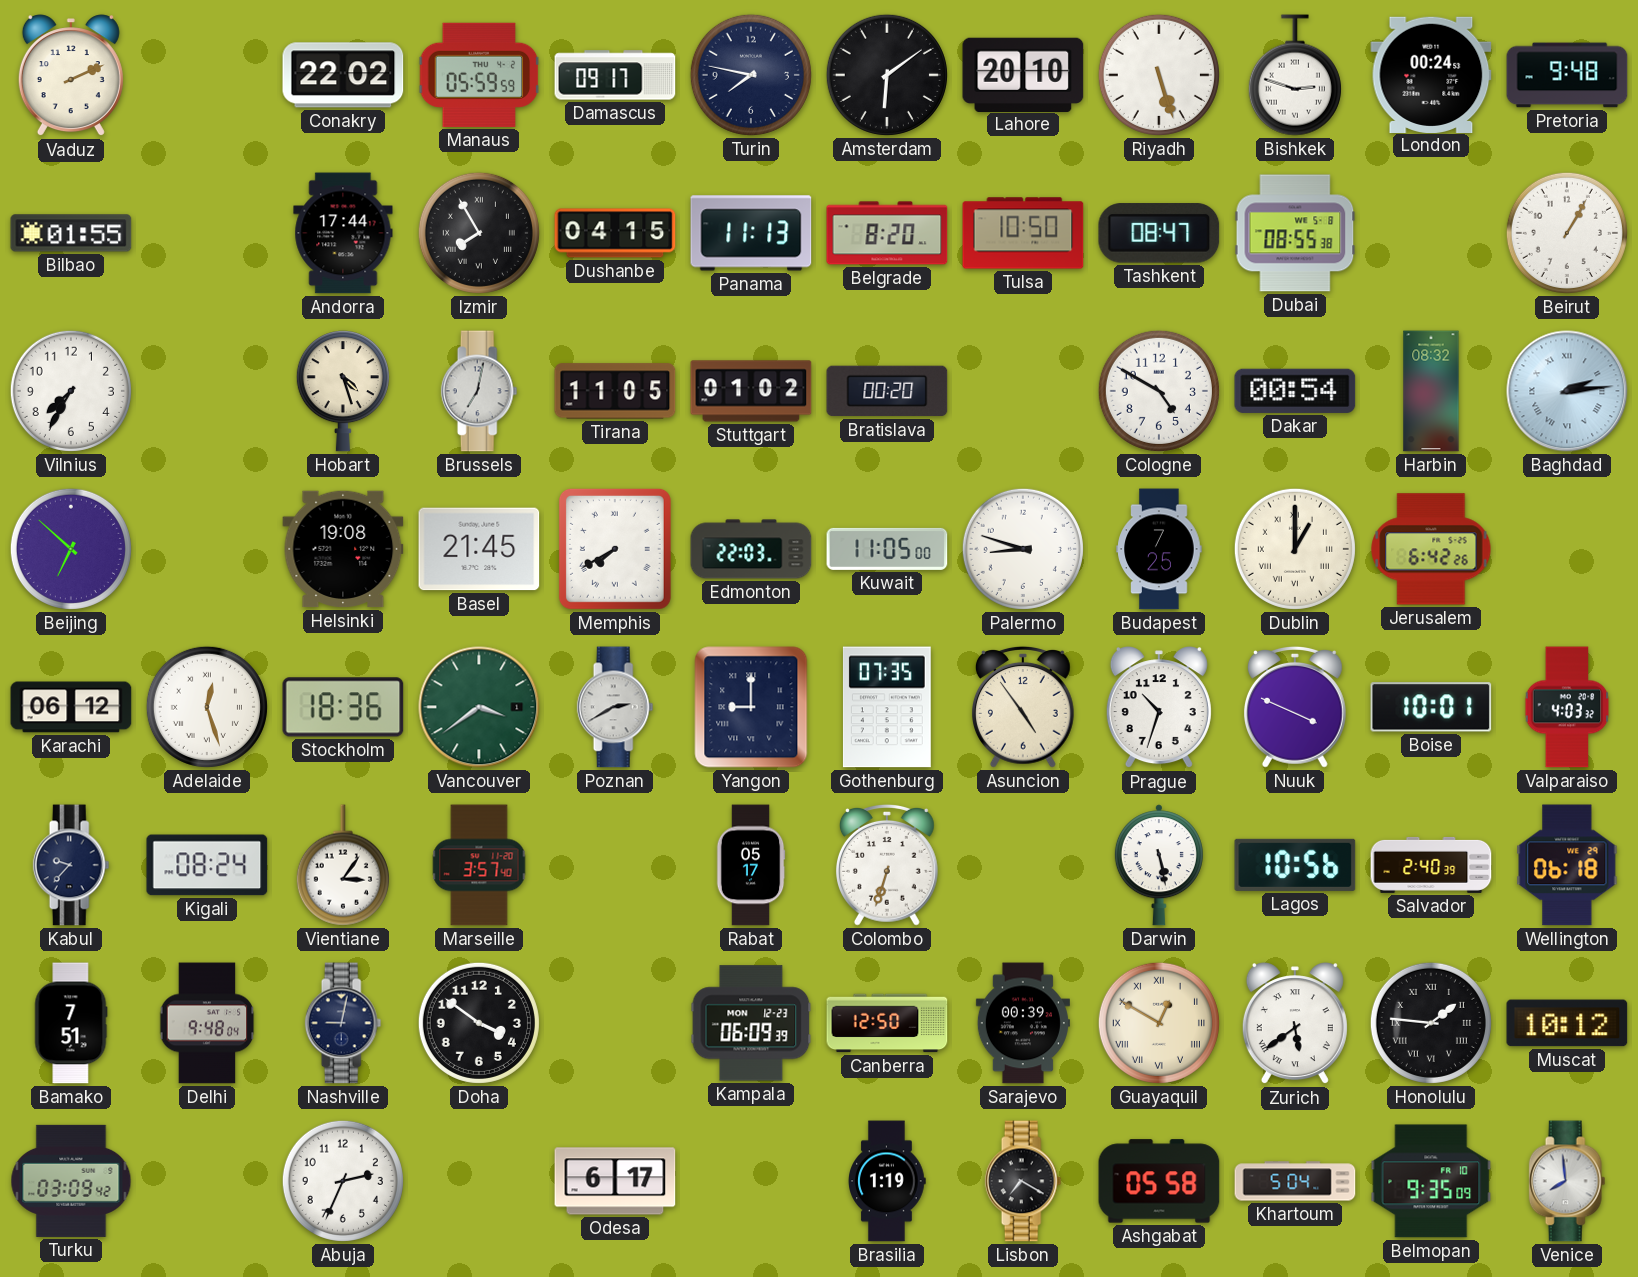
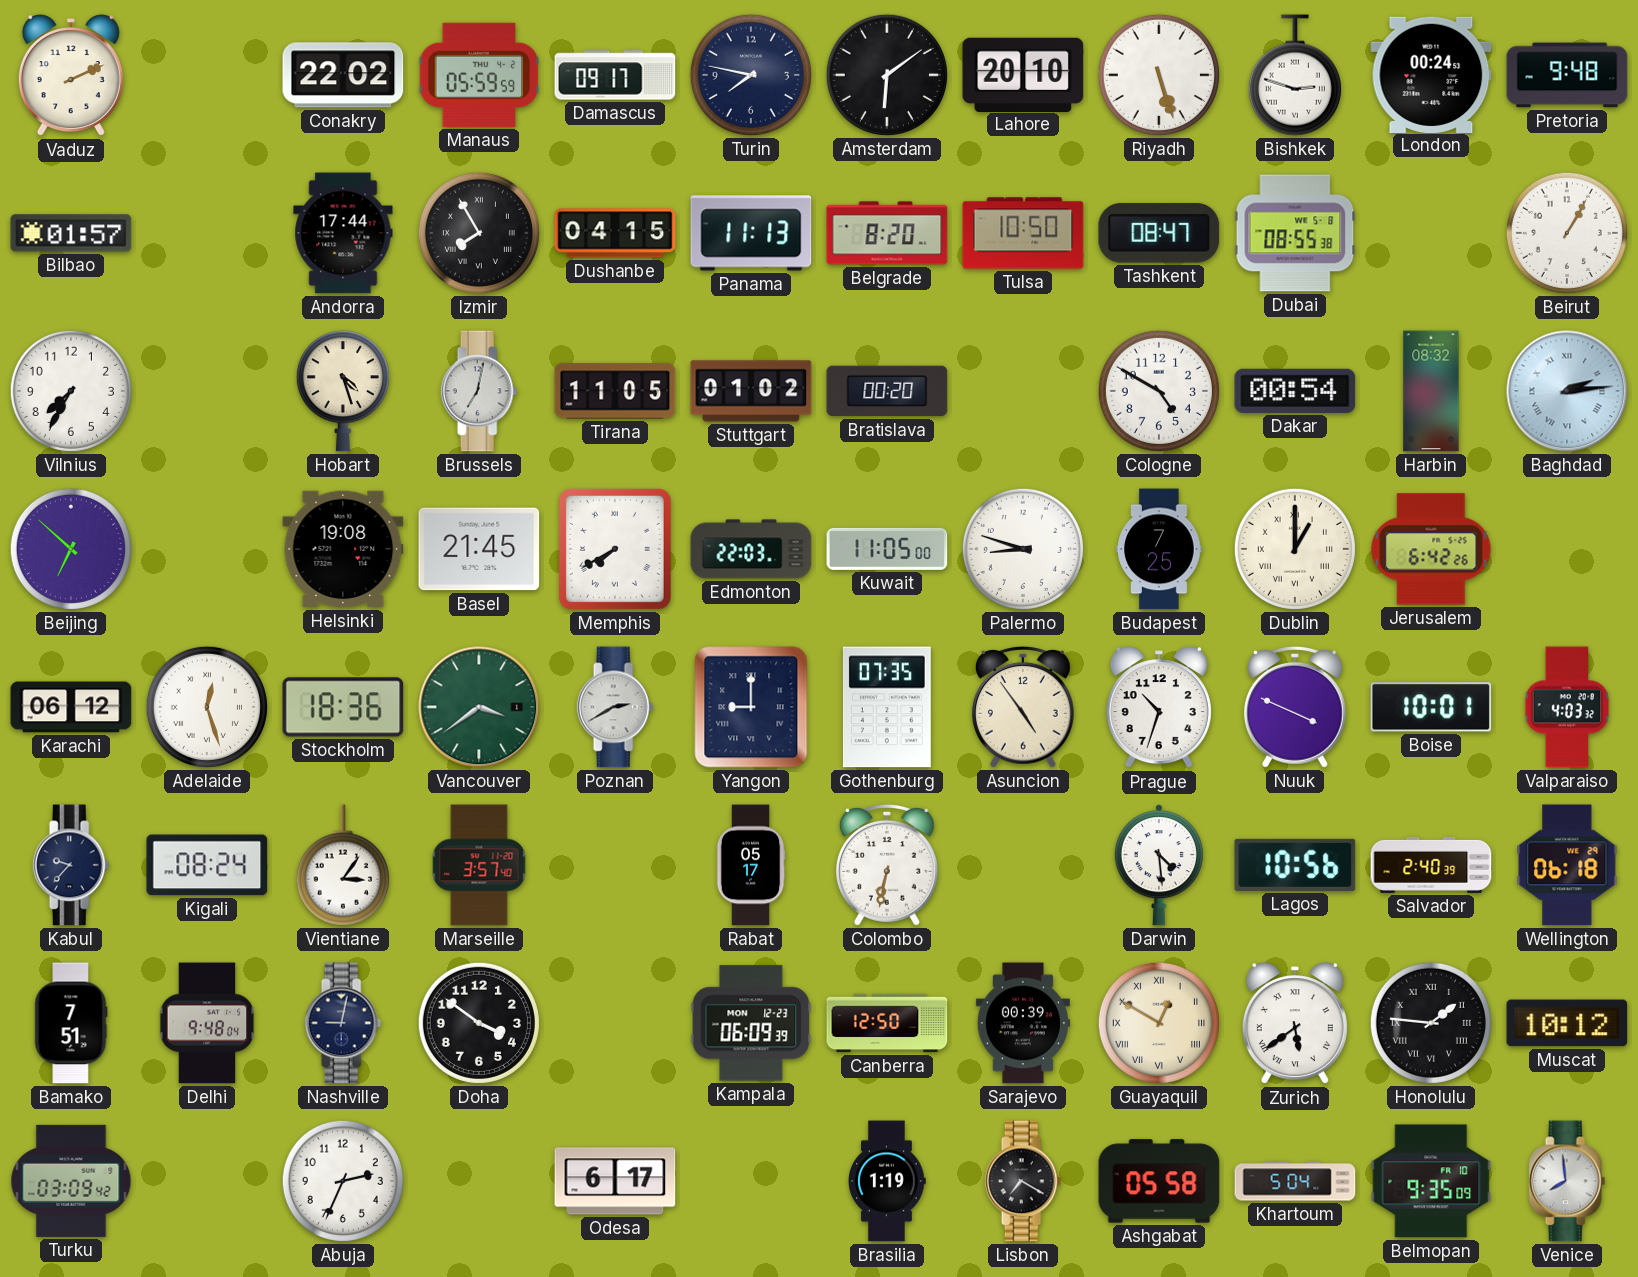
Bilbao: 01:55 -> 01:57 (71, 233)
Colombo: 6:33 -> 6:32 (887, 865)
Darwin: 5:28 -> 4:29 (1159, 865)
